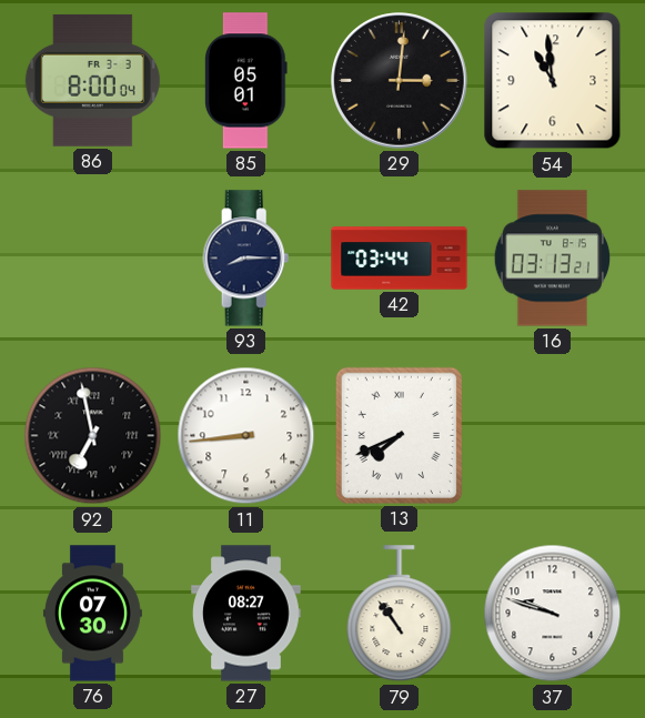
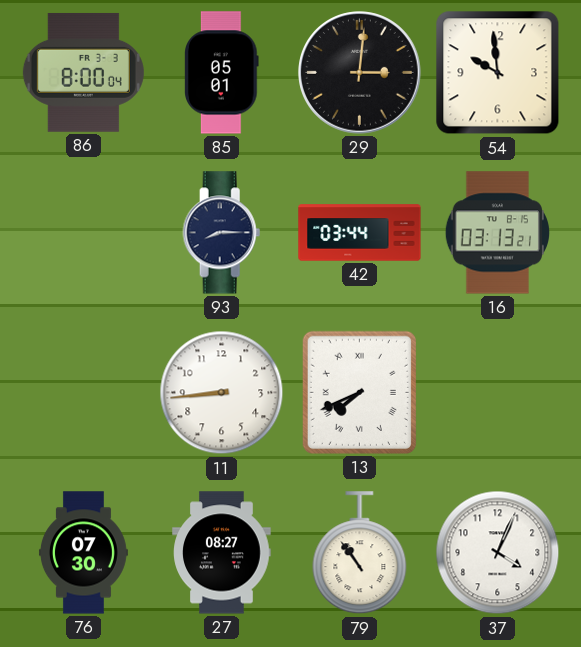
54: 10:59 -> 9:59 (498, 73)
92: 6:58 -> none (93, 436)
37: 9:48 -> 4:04 (498, 553)
